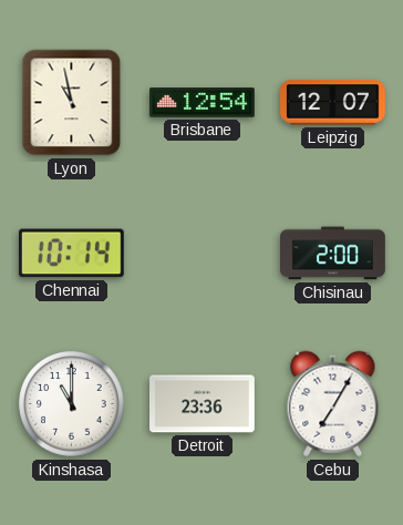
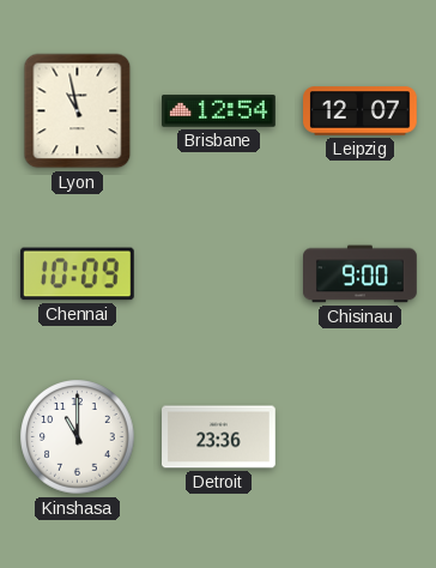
Chennai: 10:14 -> 10:09 (77, 274)
Chisinau: 2:00 -> 9:00 (361, 274)
Cebu: 7:05 -> none (333, 404)
